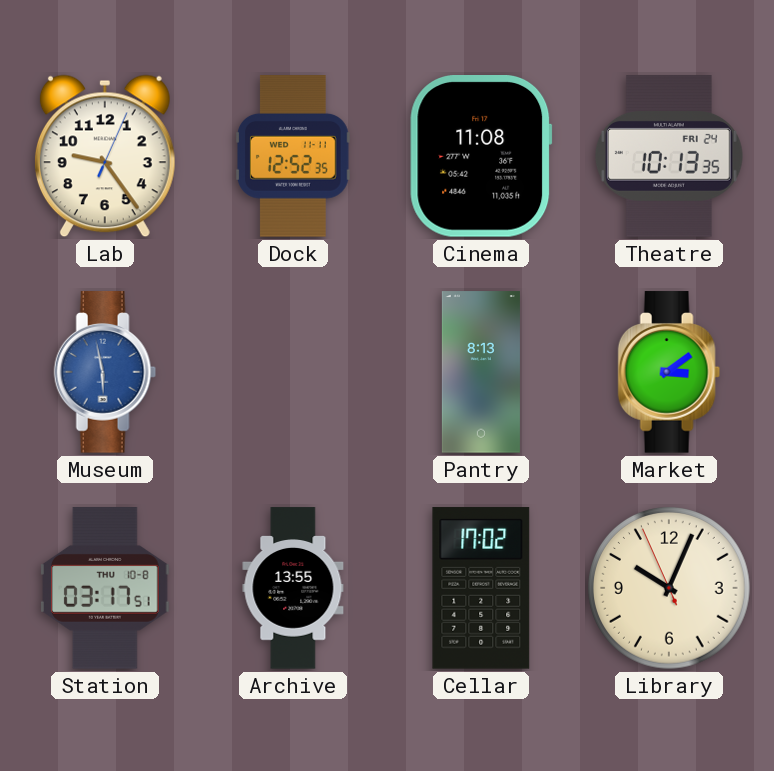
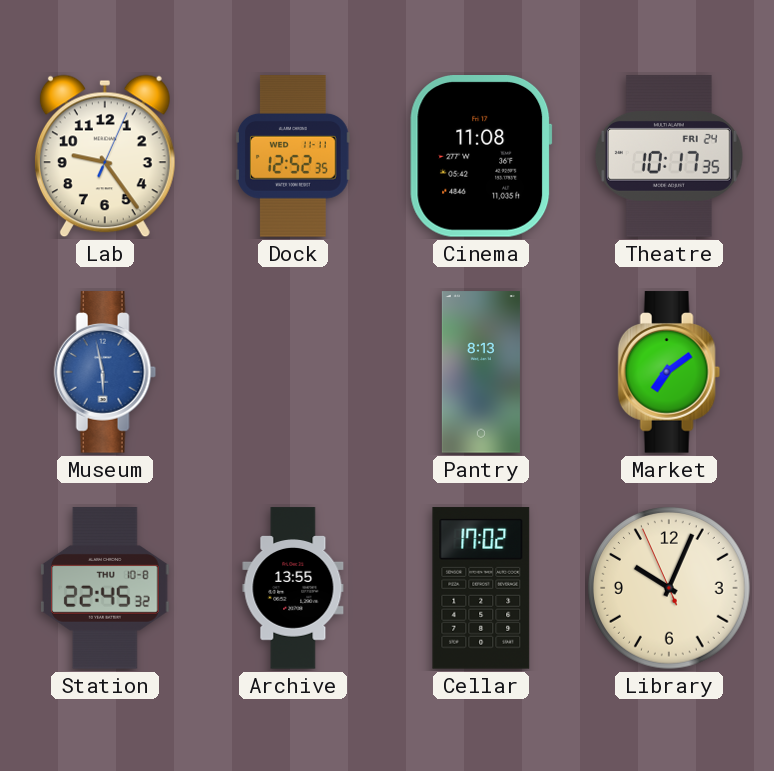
Theatre: 10:13 -> 10:17 (669, 156)
Market: 3:09 -> 7:09 (669, 372)
Station: 03:17 -> 22:45 (106, 588)
